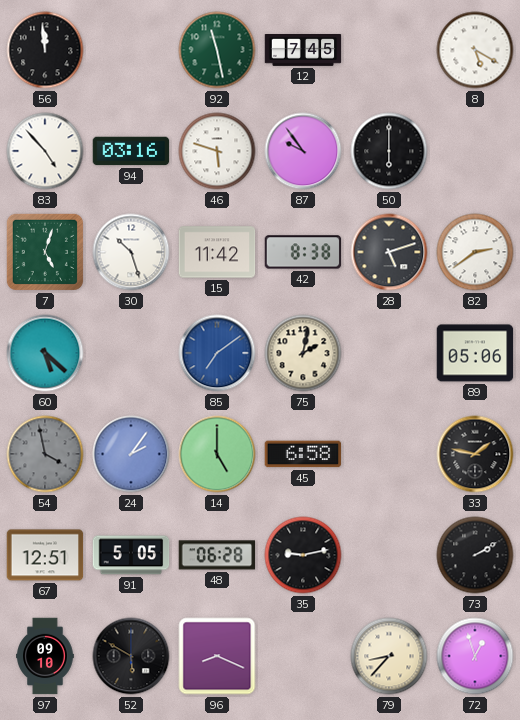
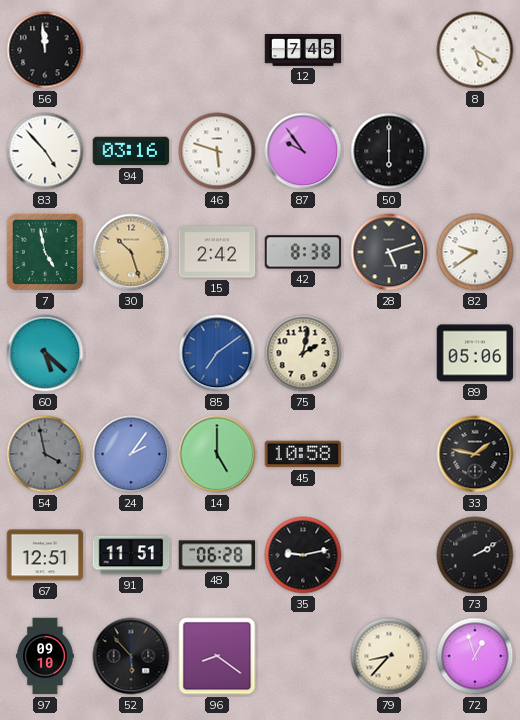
92: 11:28 -> none (217, 50)
7: 5:03 -> 4:58 (45, 252)
30 dial: white -> champagne (131, 252)
15: 11:42 -> 2:42 (217, 252)
82: 2:39 -> 9:39 (475, 252)
45: 6:58 -> 10:58 (303, 454)
91: 5:05 -> 11:51 (131, 555)
52: 5:50 -> 5:53 (131, 656)
96: 8:19 -> 8:21 (217, 656)
